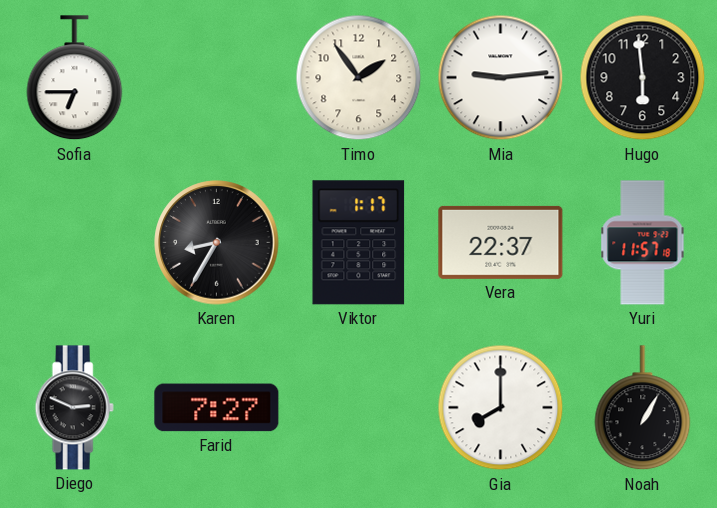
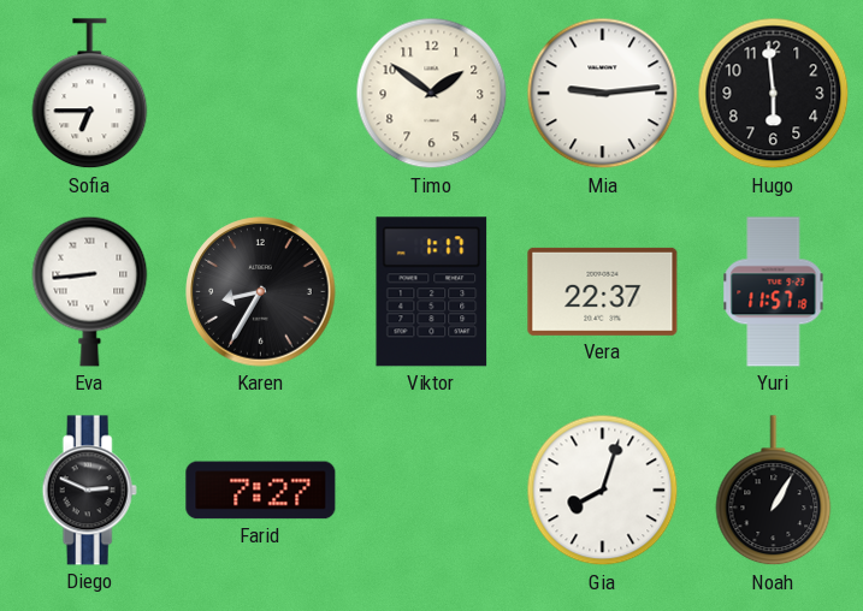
Timo: 1:54 -> 1:51 (432, 94)
Eva: none -> 8:44 (90, 291)
Gia: 8:00 -> 8:03 (603, 491)
